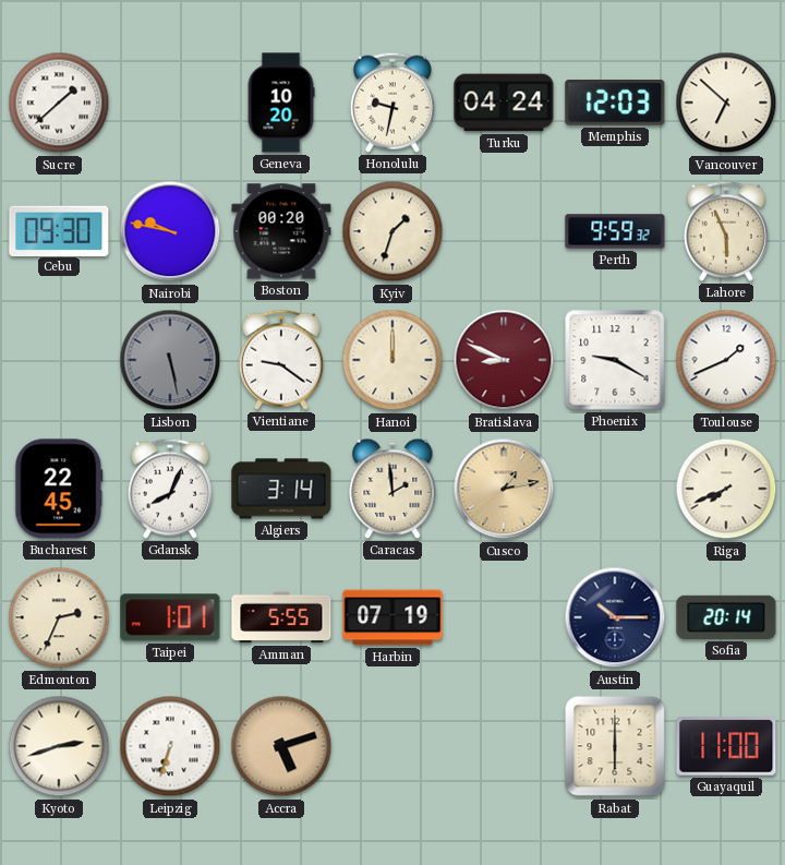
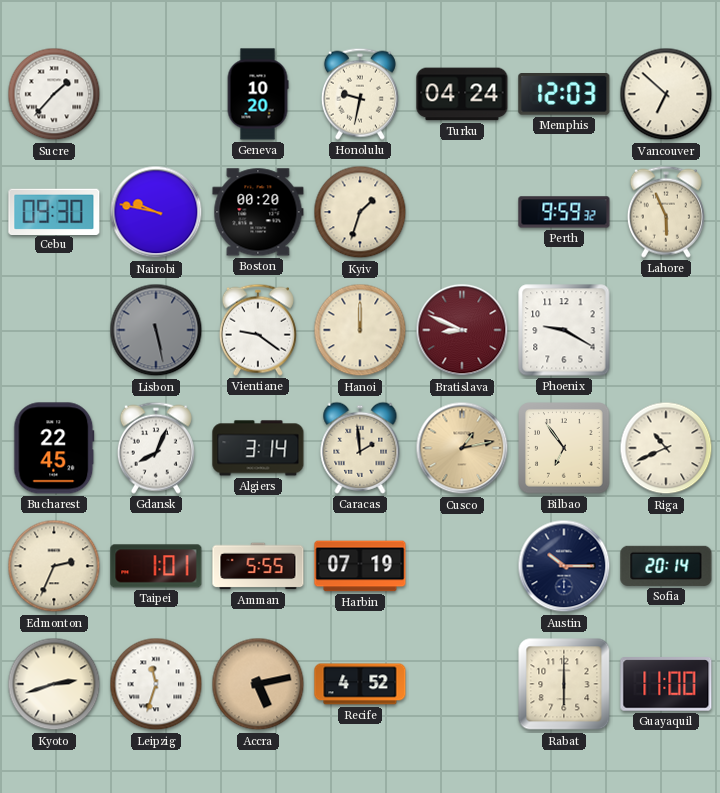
Sucre: 1:38 -> 1:37 (54, 94)
Toulouse: 1:41 -> none (726, 360)
Bilbao: none -> 6:54 (564, 448)
Riga: 7:41 -> 10:41 (666, 448)
Leipzig: 6:33 -> 11:33 (156, 684)
Accra: 5:12 -> 5:13 (258, 684)
Recife: none -> 4:52 (360, 684)
